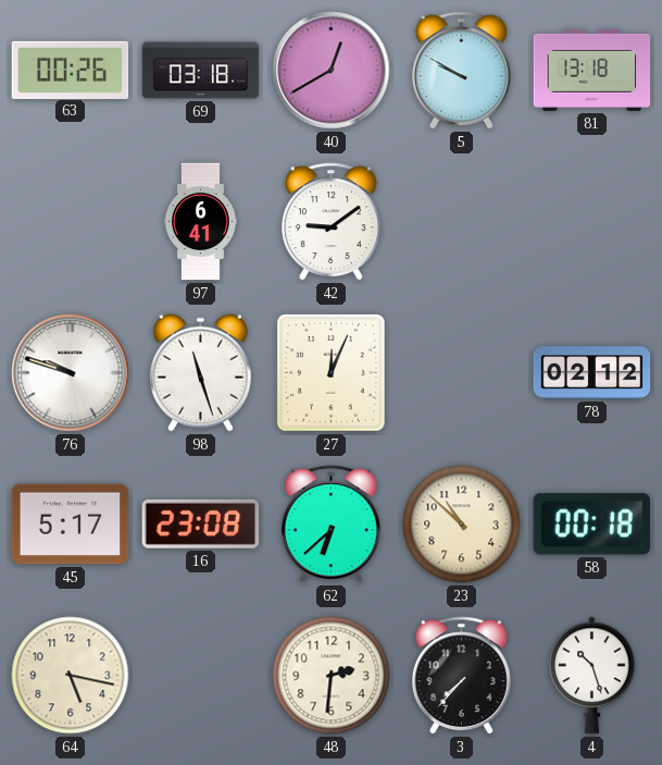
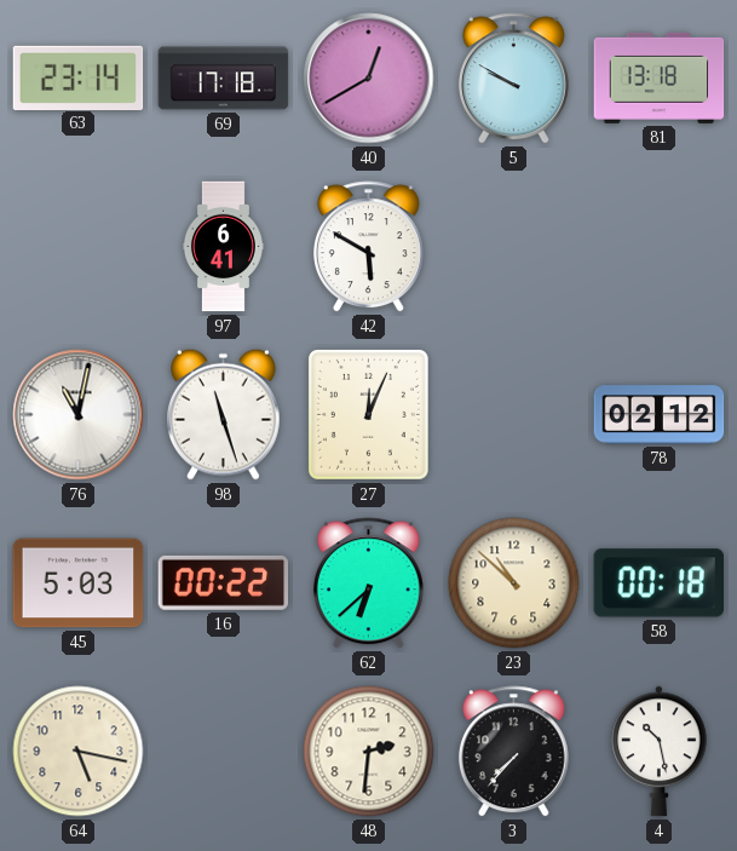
63: 00:26 -> 23:14 (79, 77)
69: 03:18 -> 17:18 (224, 79)
42: 9:09 -> 5:50 (368, 247)
76: 9:48 -> 11:02 (79, 415)
45: 5:17 -> 5:03 (79, 583)
16: 23:08 -> 00:22 (224, 582)
4: 10:27 -> 10:28 (660, 752)
